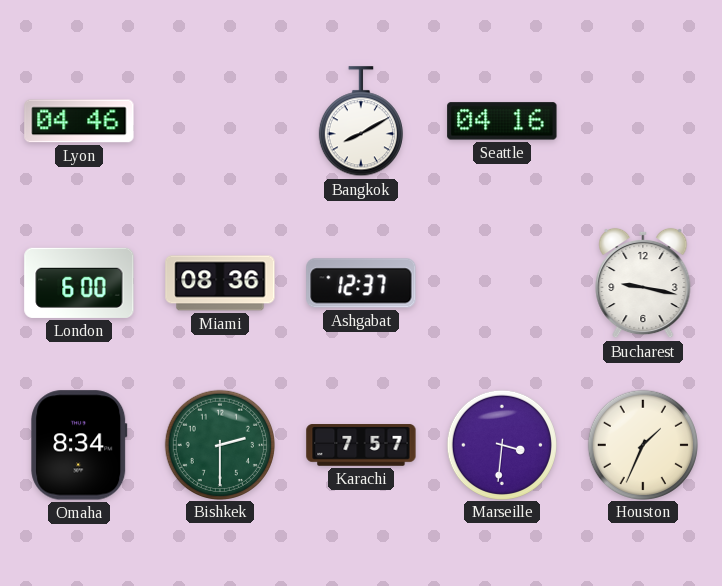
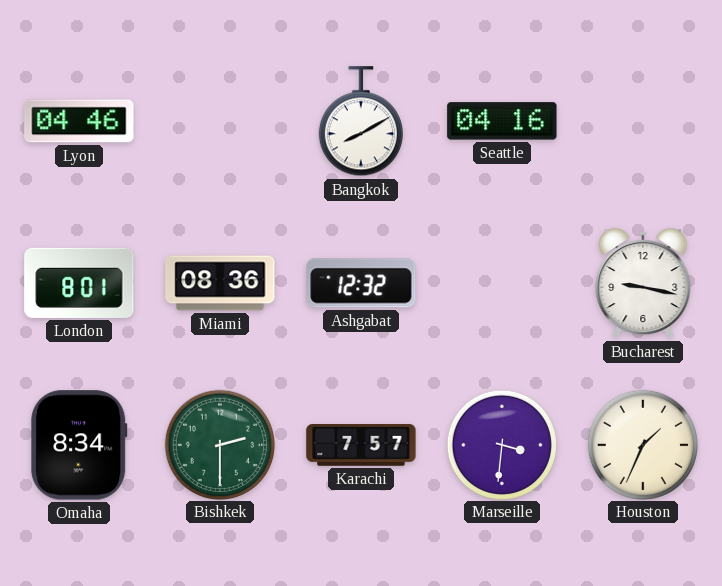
London: 6:00 -> 8:01 (79, 283)
Ashgabat: 12:37 -> 12:32 (361, 283)
